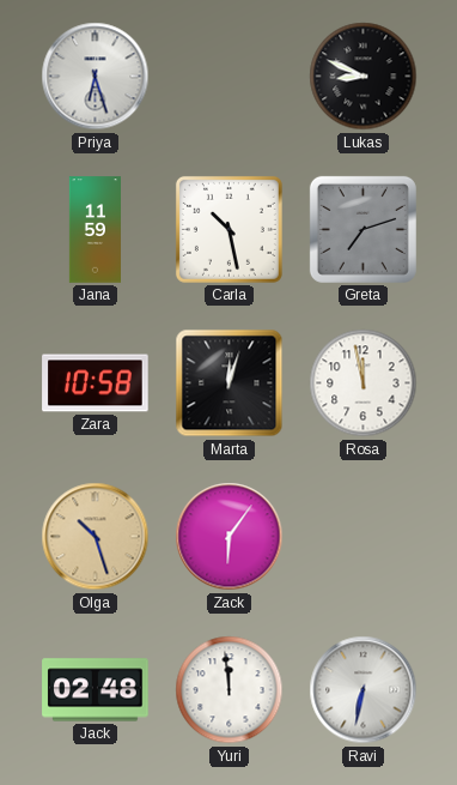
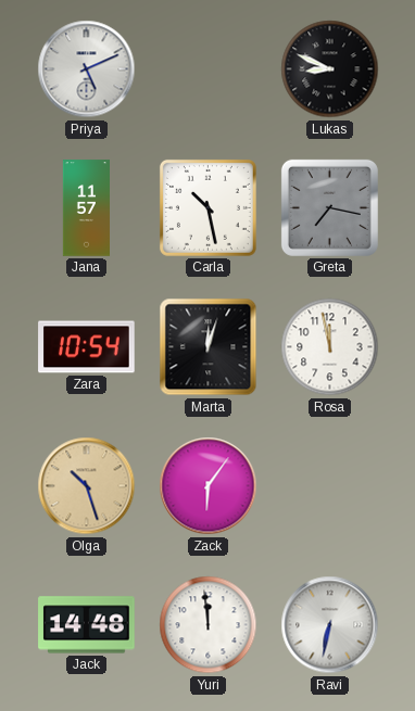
Priya: 6:27 -> 5:11 (87, 69)
Jana: 11:59 -> 11:57 (86, 208)
Greta: 7:12 -> 7:17 (329, 207)
Zara: 10:58 -> 10:54 (87, 347)
Jack: 02:48 -> 14:48 (87, 625)
